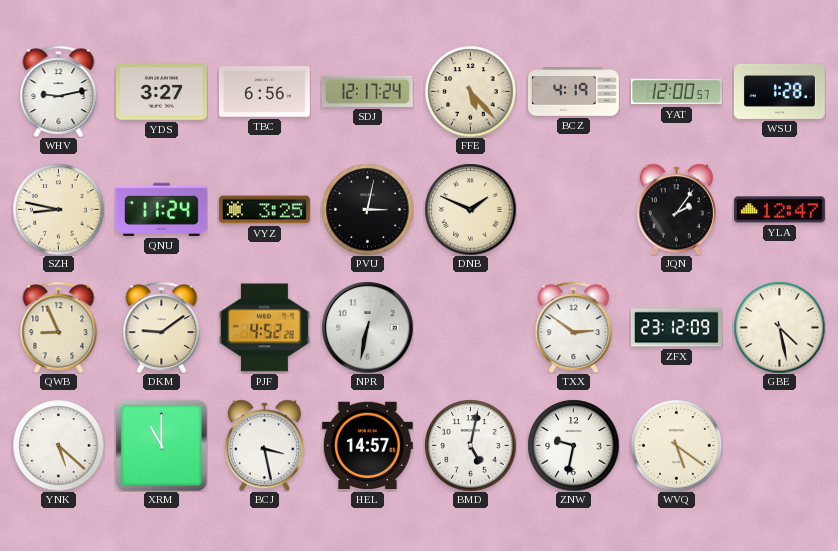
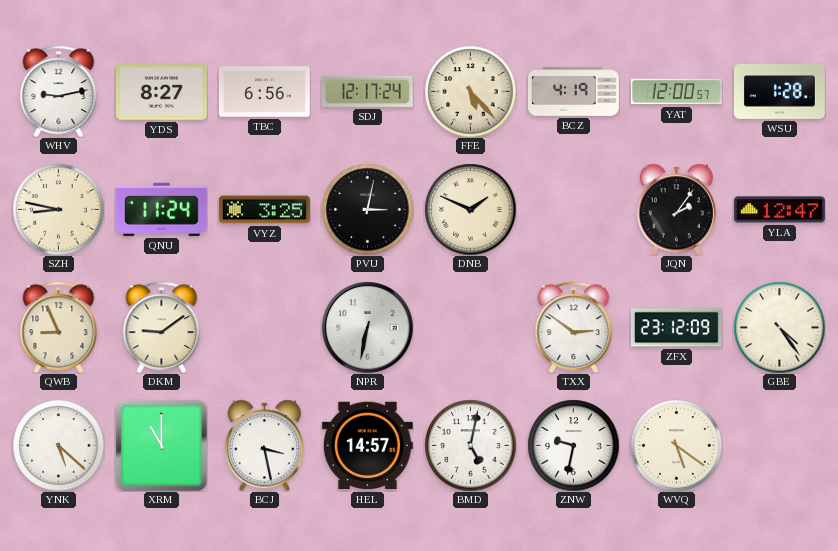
YDS: 3:27 -> 8:27 (161, 92)
PJF: 4:52 -> none (264, 328)
GBE: 4:28 -> 4:24 (779, 327)
